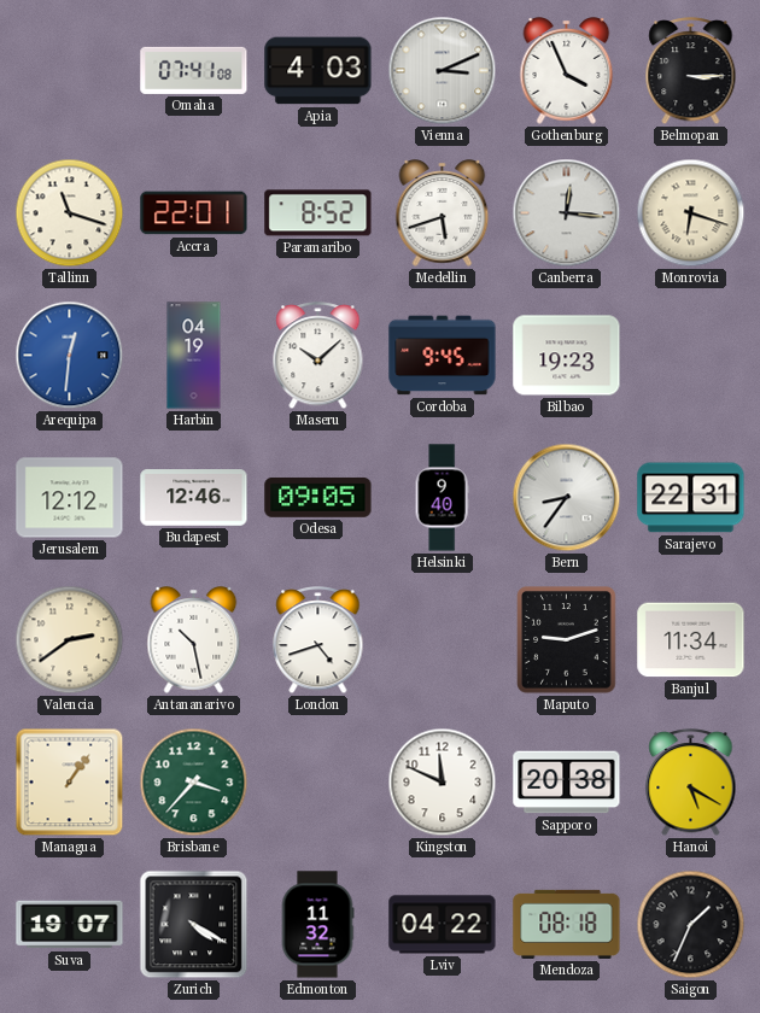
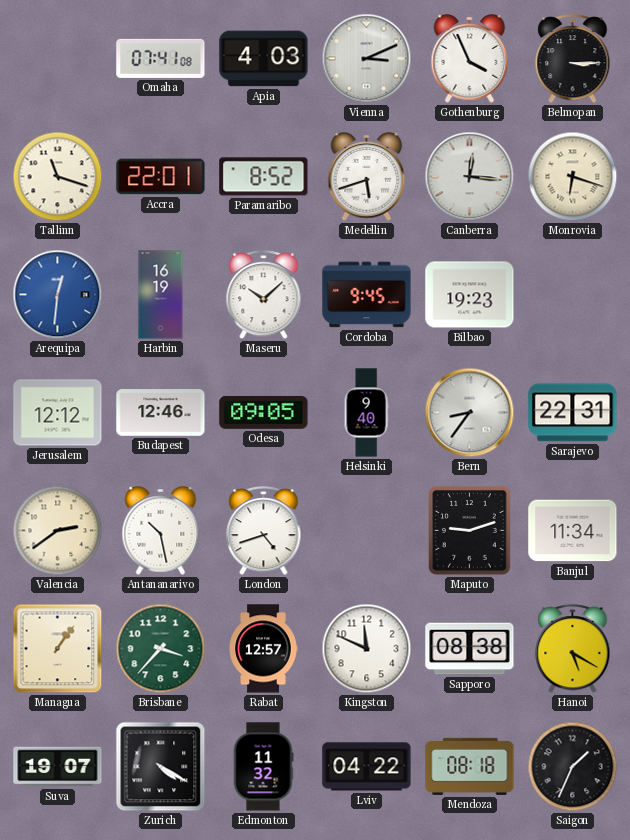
Harbin: 04:19 -> 16:19 (161, 295)
Rabat: none -> 12:57 (263, 649)
Sapporo: 20:38 -> 08:38 (470, 649)
